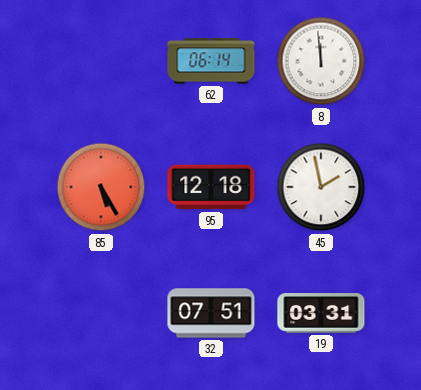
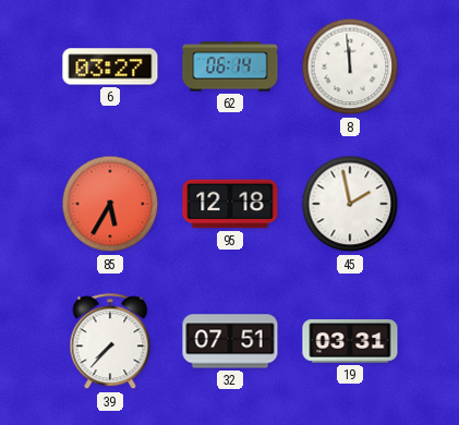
6: none -> 03:27 (110, 66)
85: 5:25 -> 5:35 (110, 204)
39: none -> 7:37 (110, 342)
